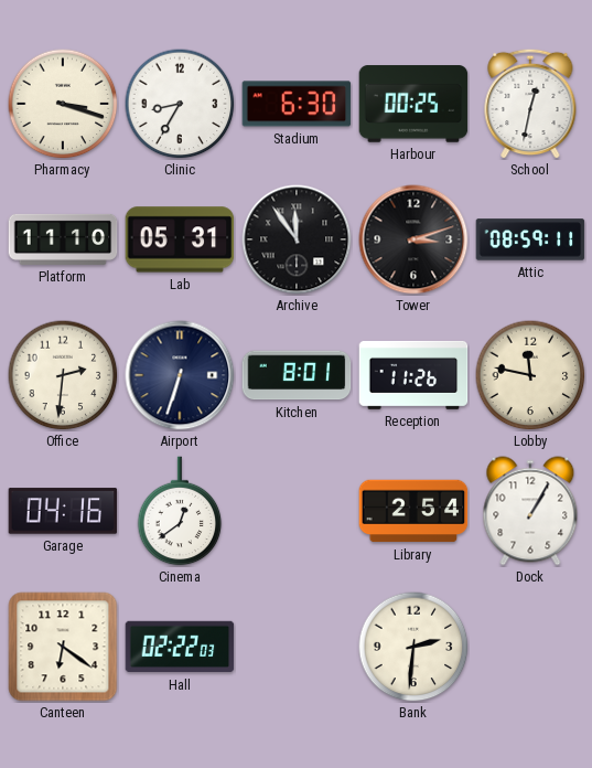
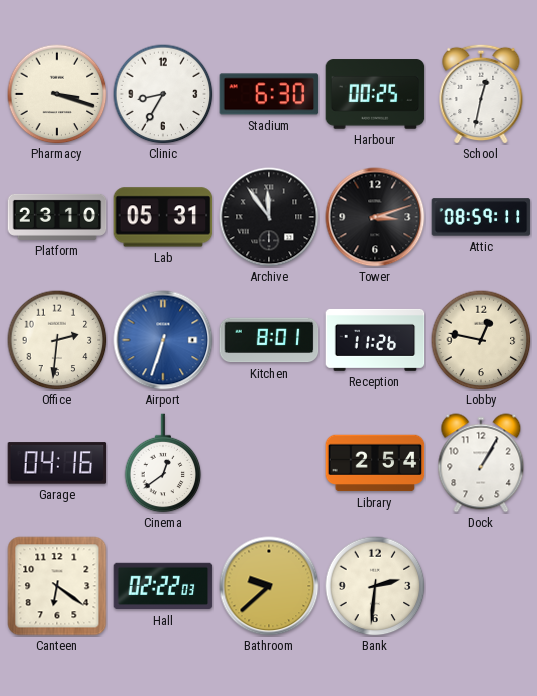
Platform: 11:10 -> 23:10 (57, 217)
Airport dial: navy -> blue (163, 340)
Lobby: 11:47 -> 12:47 (481, 340)
Bathroom: none -> 9:38 (269, 586)
